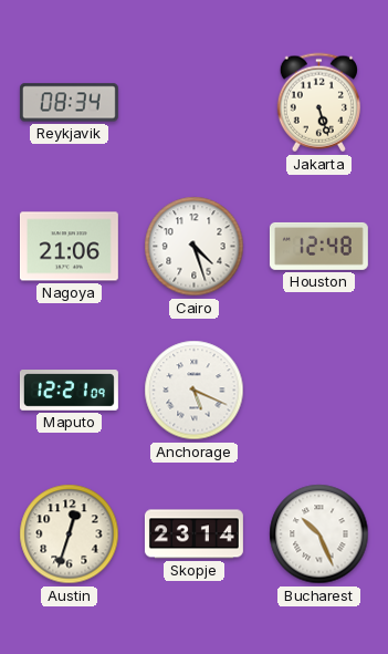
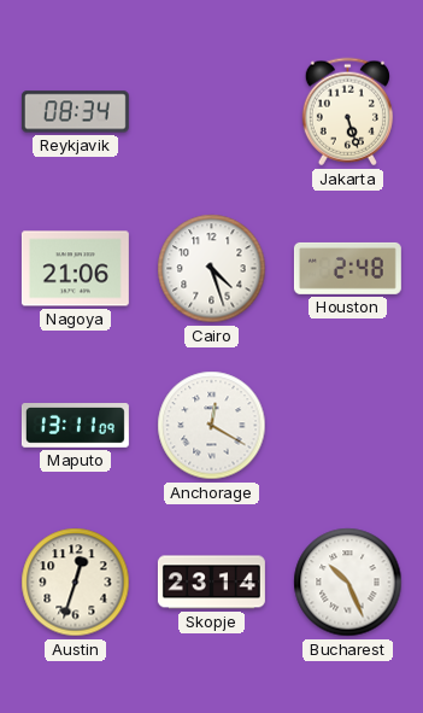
Houston: 12:48 -> 2:48 (347, 268)
Maputo: 12:21 -> 13:11 (75, 426)
Anchorage: 5:19 -> 12:20 (212, 426)
